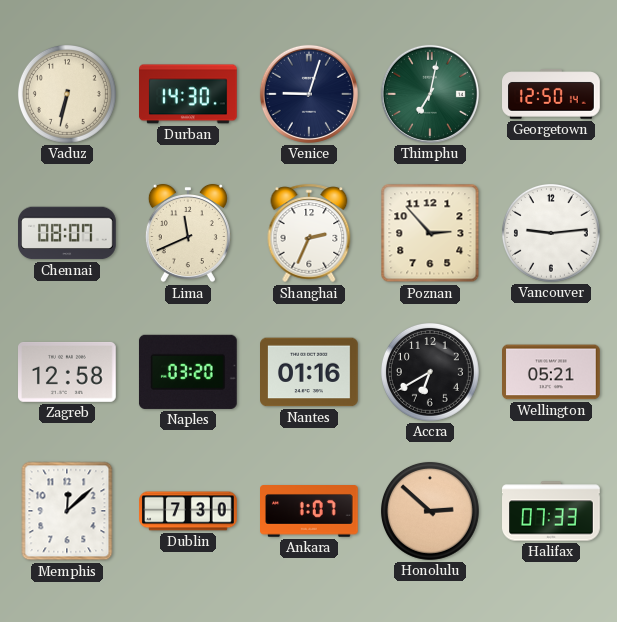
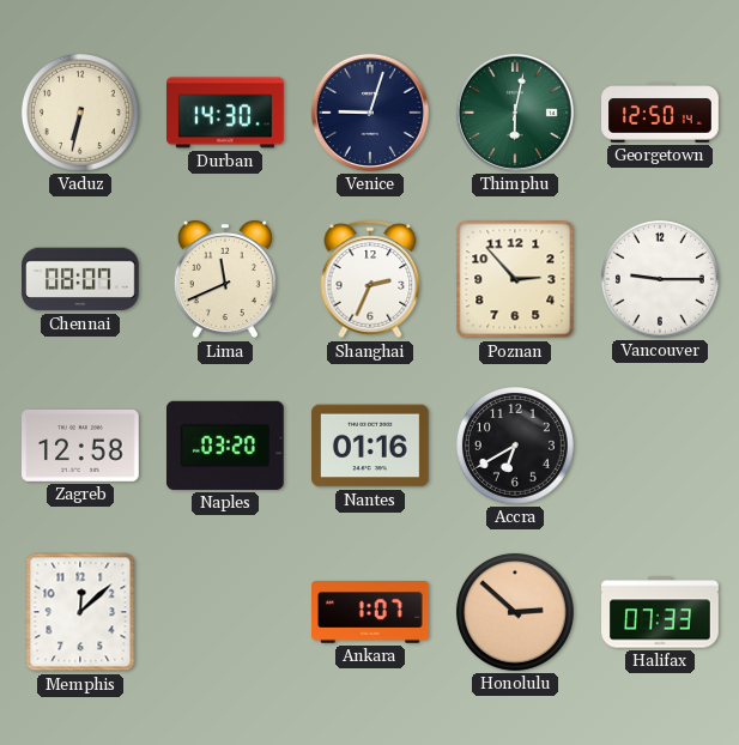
Thimphu: 7:02 -> 6:02 (515, 113)
Vancouver: 9:14 -> 9:15 (660, 279)
Wellington: 05:21 -> none (552, 372)
Dublin: 7:30 -> none (188, 511)
